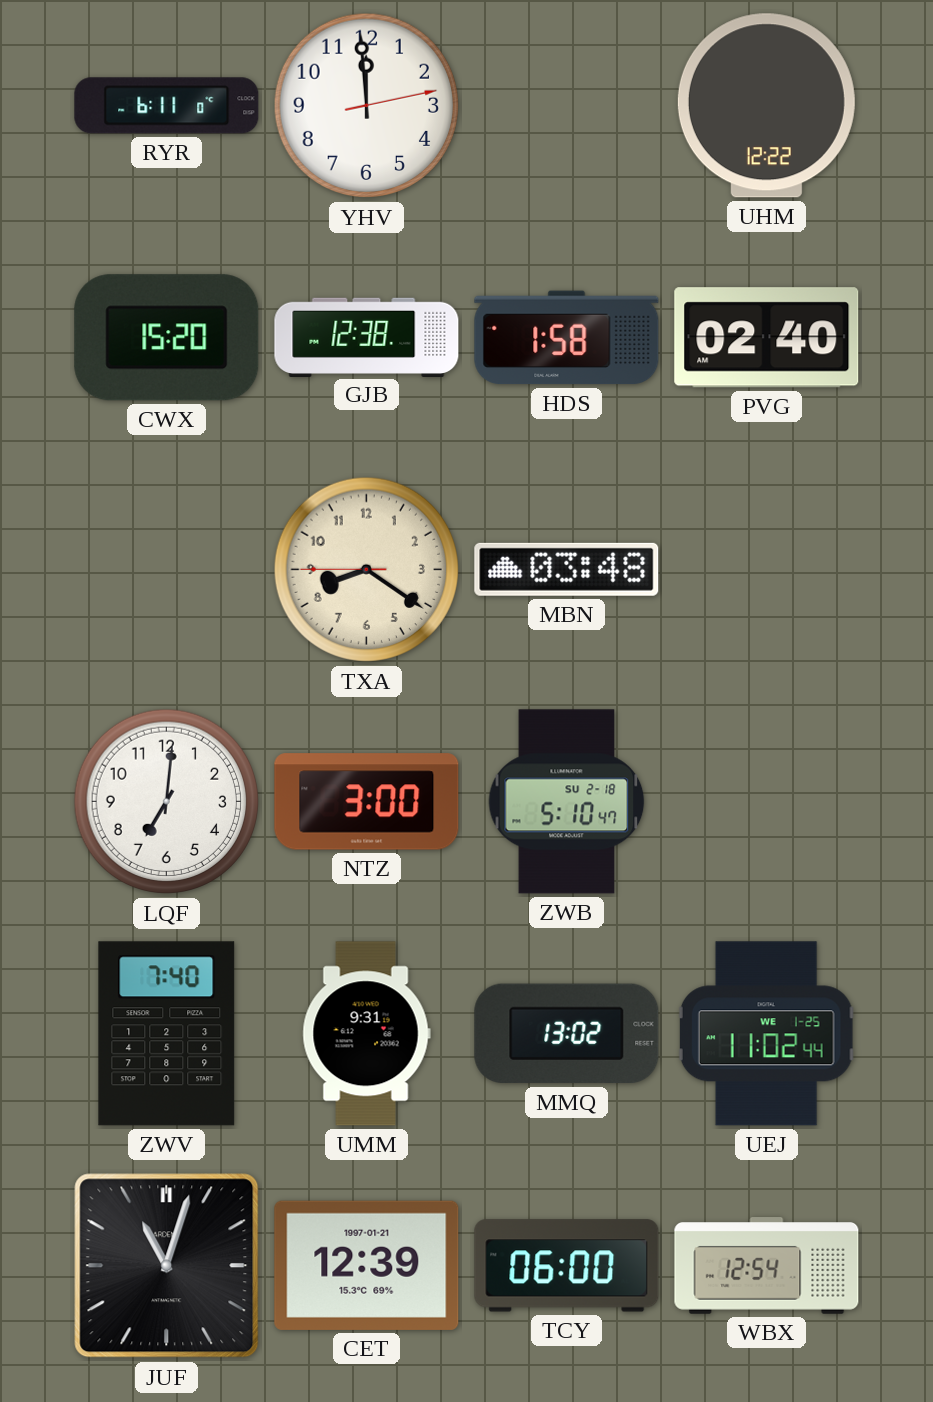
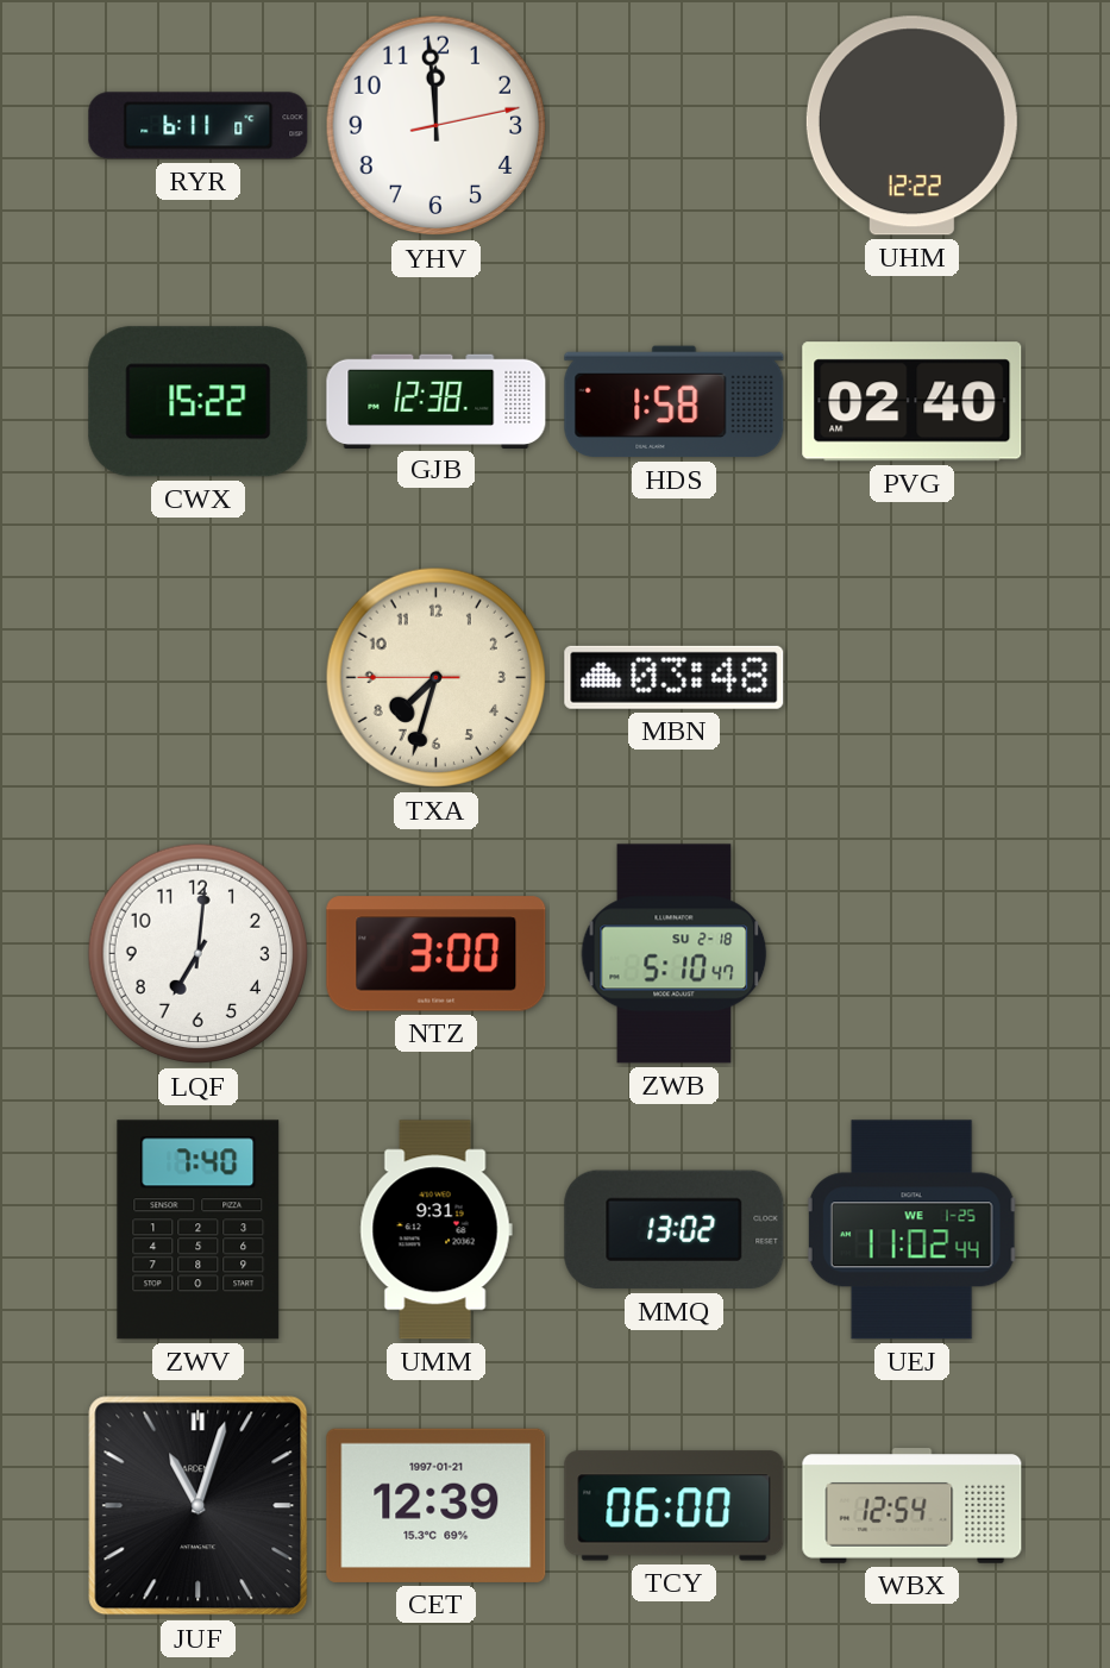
CWX: 15:20 -> 15:22 (199, 402)
TXA: 8:20 -> 7:32 (437, 678)
